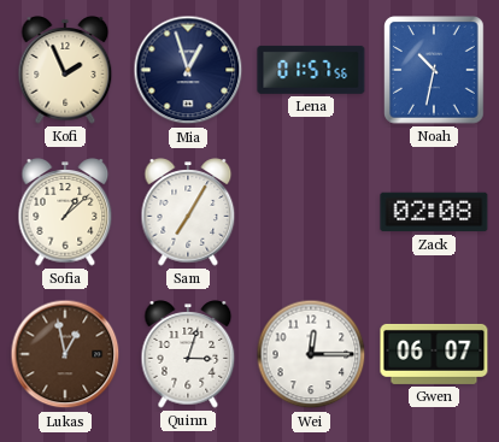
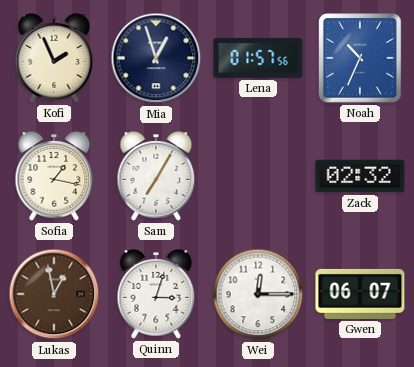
Noah: 10:32 -> 10:34 (360, 58)
Sofia: 1:08 -> 1:17 (54, 176)
Zack: 02:08 -> 02:32 (360, 176)
